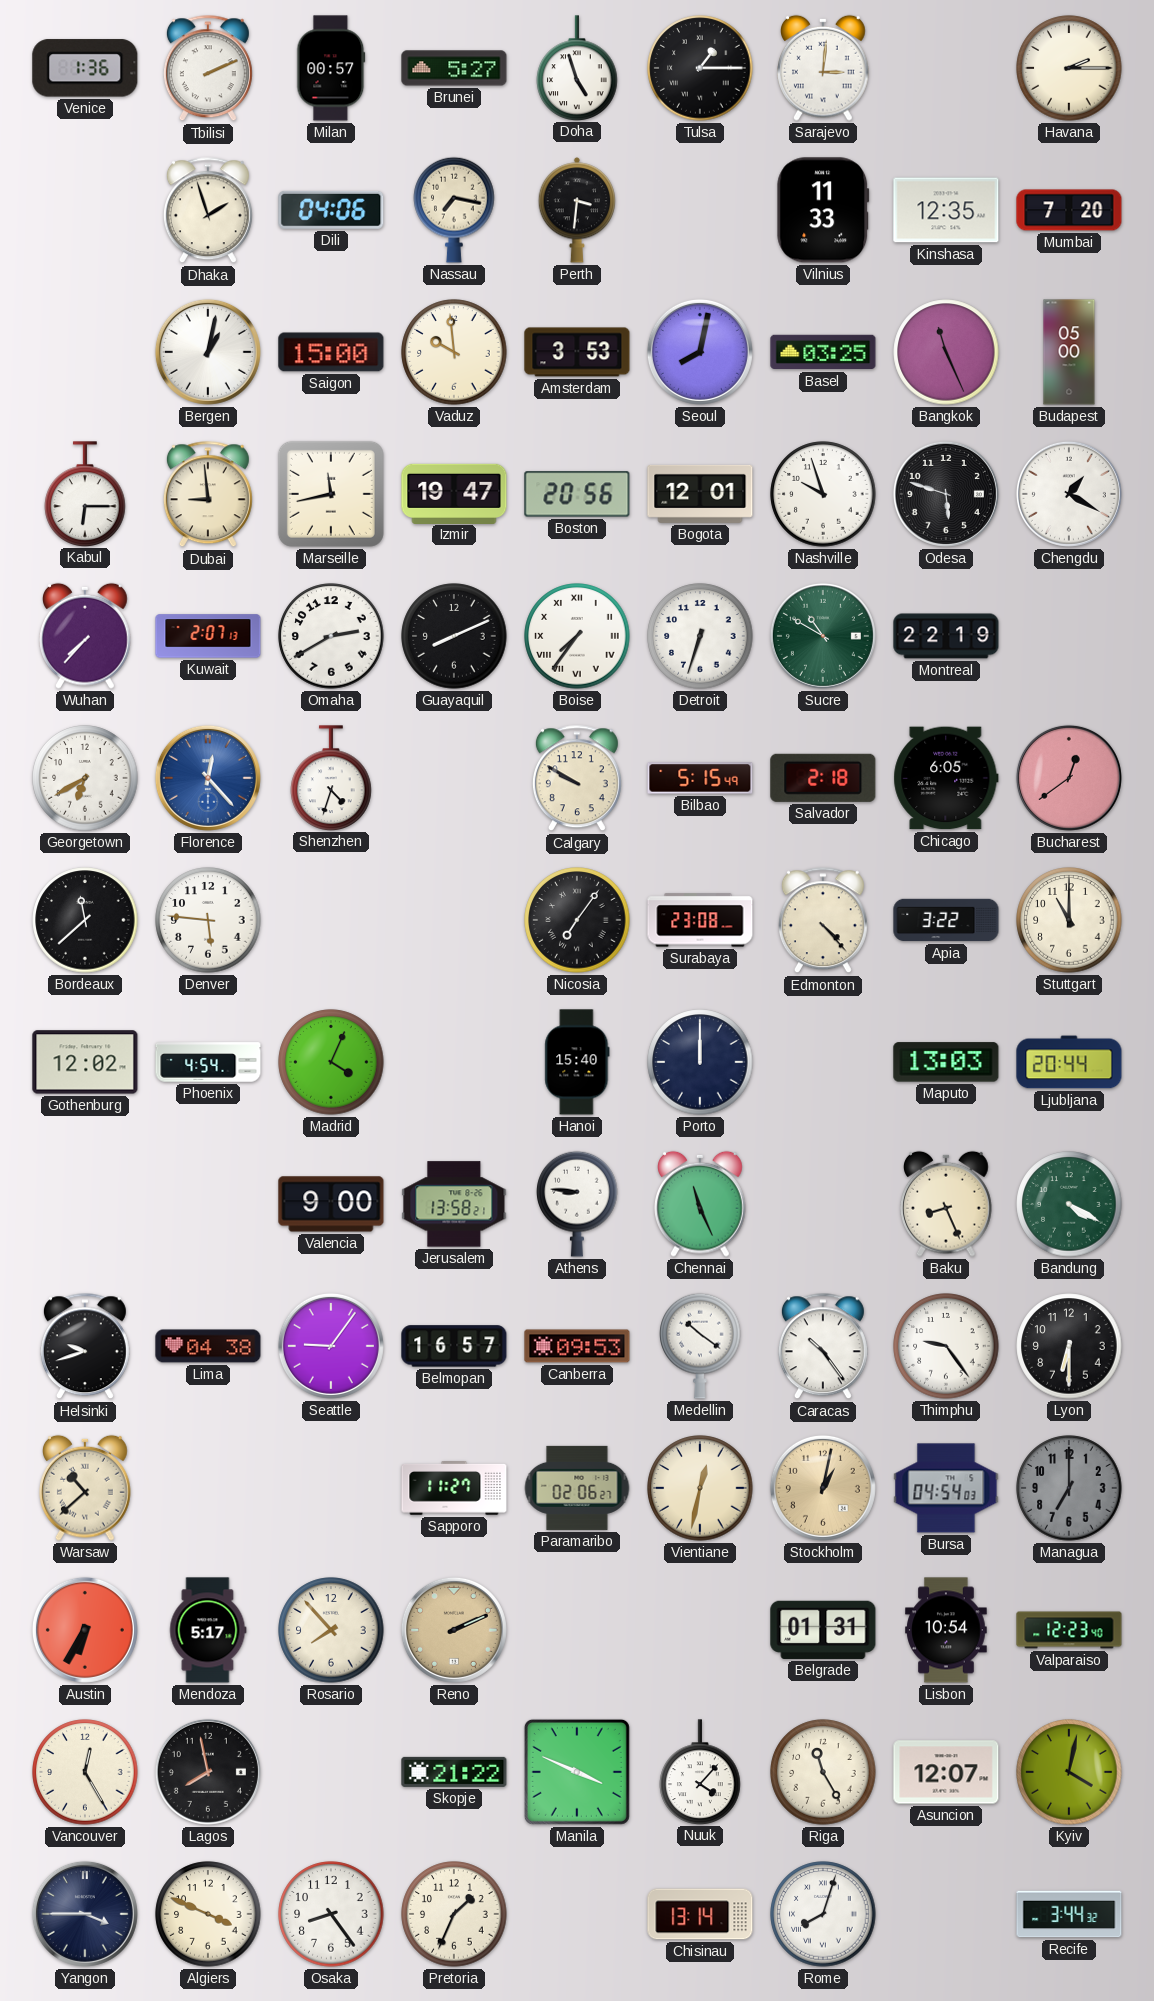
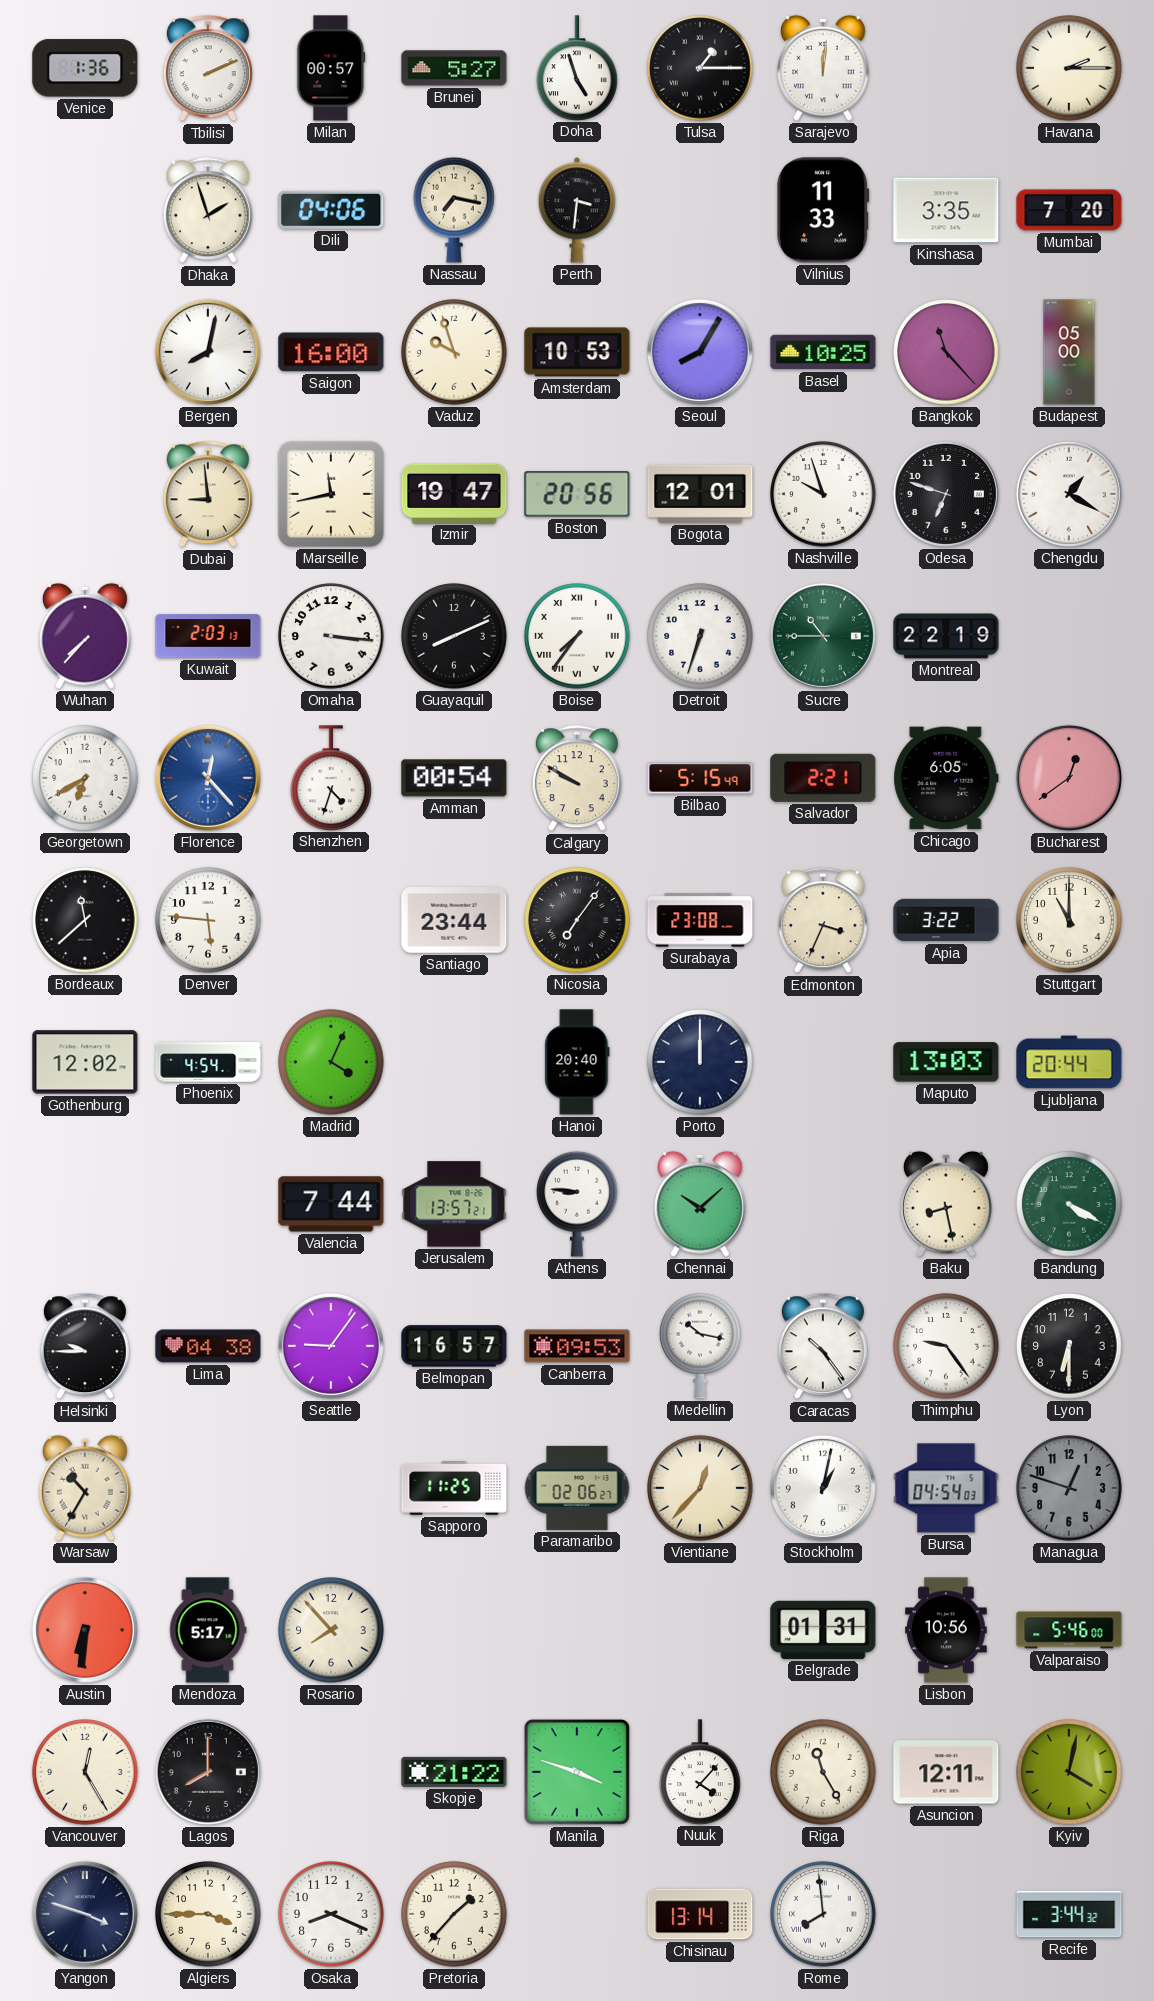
Sarajevo: 3:01 -> 12:01 (824, 68)
Kinshasa: 12:35 -> 3:35 (946, 210)
Bergen: 1:02 -> 8:02 (208, 352)
Saigon: 15:00 -> 16:00 (331, 352)
Vaduz: 9:59 -> 9:57 (454, 352)
Amsterdam: 3:53 -> 10:53 (577, 352)
Seoul: 8:02 -> 8:05 (700, 352)
Basel: 03:25 -> 10:25 (823, 352)
Bangkok: 11:26 -> 11:23 (946, 352)
Kabul: 6:15 -> none (85, 494)
Odesa: 5:48 -> 6:48 (946, 494)
Kuwait: 2:07 -> 2:03 (208, 636)
Omaha: 2:40 -> 3:16 (331, 636)
Sucre: 10:50 -> 10:45 (823, 636)
Amman: none -> 00:54 (454, 778)
Salvador: 2:18 -> 2:21 (823, 778)
Santiago: none -> 23:44 (454, 921)
Edmonton: 4:23 -> 3:34 (823, 921)
Hanoi: 15:40 -> 20:40 (577, 1062)
Valencia: 9:00 -> 7:44 (331, 1204)
Jerusalem: 13:58 -> 13:57 (454, 1204)
Chennai: 11:26 -> 10:08 (701, 1204)
Baku: 8:26 -> 8:28 (947, 1204)
Helsinki: 9:42 -> 9:45 (85, 1347)
Medellin: 10:21 -> 10:17 (700, 1346)
Warsaw: 10:38 -> 10:35 (86, 1488)
Sapporo: 11:27 -> 11:25 (454, 1489)
Vientiane: 12:32 -> 12:37 (700, 1488)
Stockholm dial: champagne -> white (823, 1488)
Managua: 7:00 -> 12:48 (1069, 1488)
Austin: 6:35 -> 6:31 (85, 1630)
Reno: 2:11 -> none (454, 1630)
Lisbon: 10:54 -> 10:56 (946, 1630)
Valparaiso: 12:23 -> 5:46 (1069, 1630)
Lagos: 7:58 -> 8:00 (208, 1772)
Manila: 3:49 -> 3:48 (577, 1772)
Asuncion: 12:07 -> 12:11 (946, 1772)
Yangon: 3:45 -> 3:48 (85, 1914)
Algiers: 3:49 -> 3:45 (208, 1914)
Osaka: 8:24 -> 8:19 (331, 1914)
Pretoria: 1:34 -> 1:37 (454, 1914)
Rome: 8:03 -> 7:59 (823, 1914)
